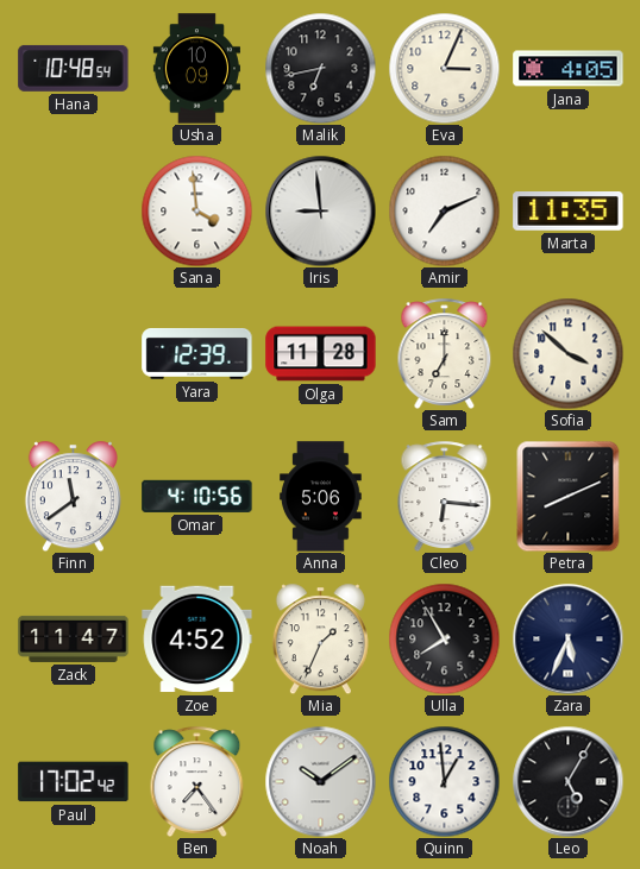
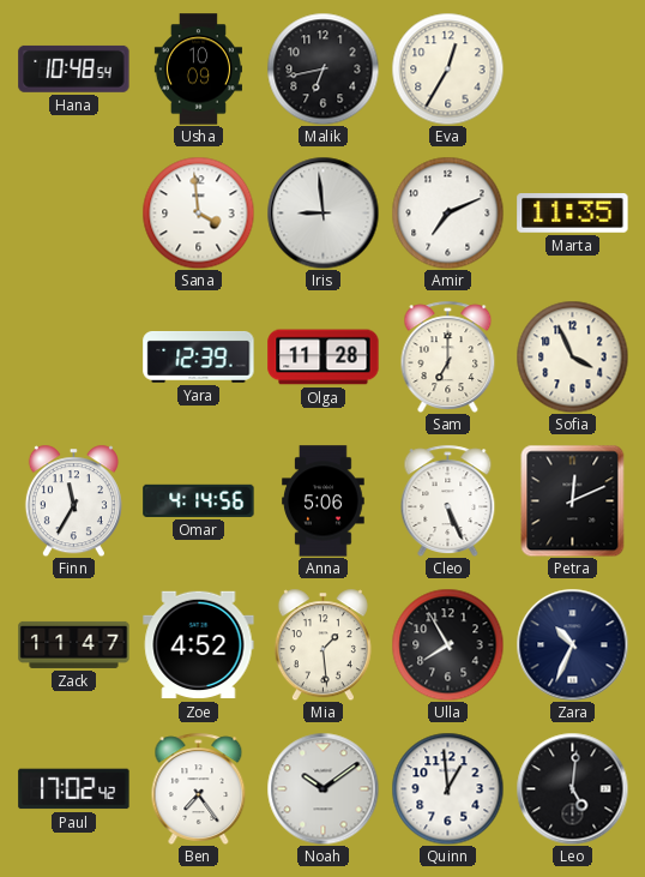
Eva: 3:04 -> 12:35 (447, 68)
Jana: 4:05 -> none (569, 69)
Sofia: 3:52 -> 3:56 (572, 356)
Finn: 11:39 -> 11:35 (73, 500)
Omar: 4:10 -> 4:14 (199, 500)
Cleo: 6:16 -> 5:26 (448, 500)
Petra: 8:11 -> 12:11 (573, 500)
Mia: 1:34 -> 1:29 (322, 644)
Zara: 5:34 -> 10:34 (572, 644)
Leo: 5:05 -> 5:01 (572, 788)
